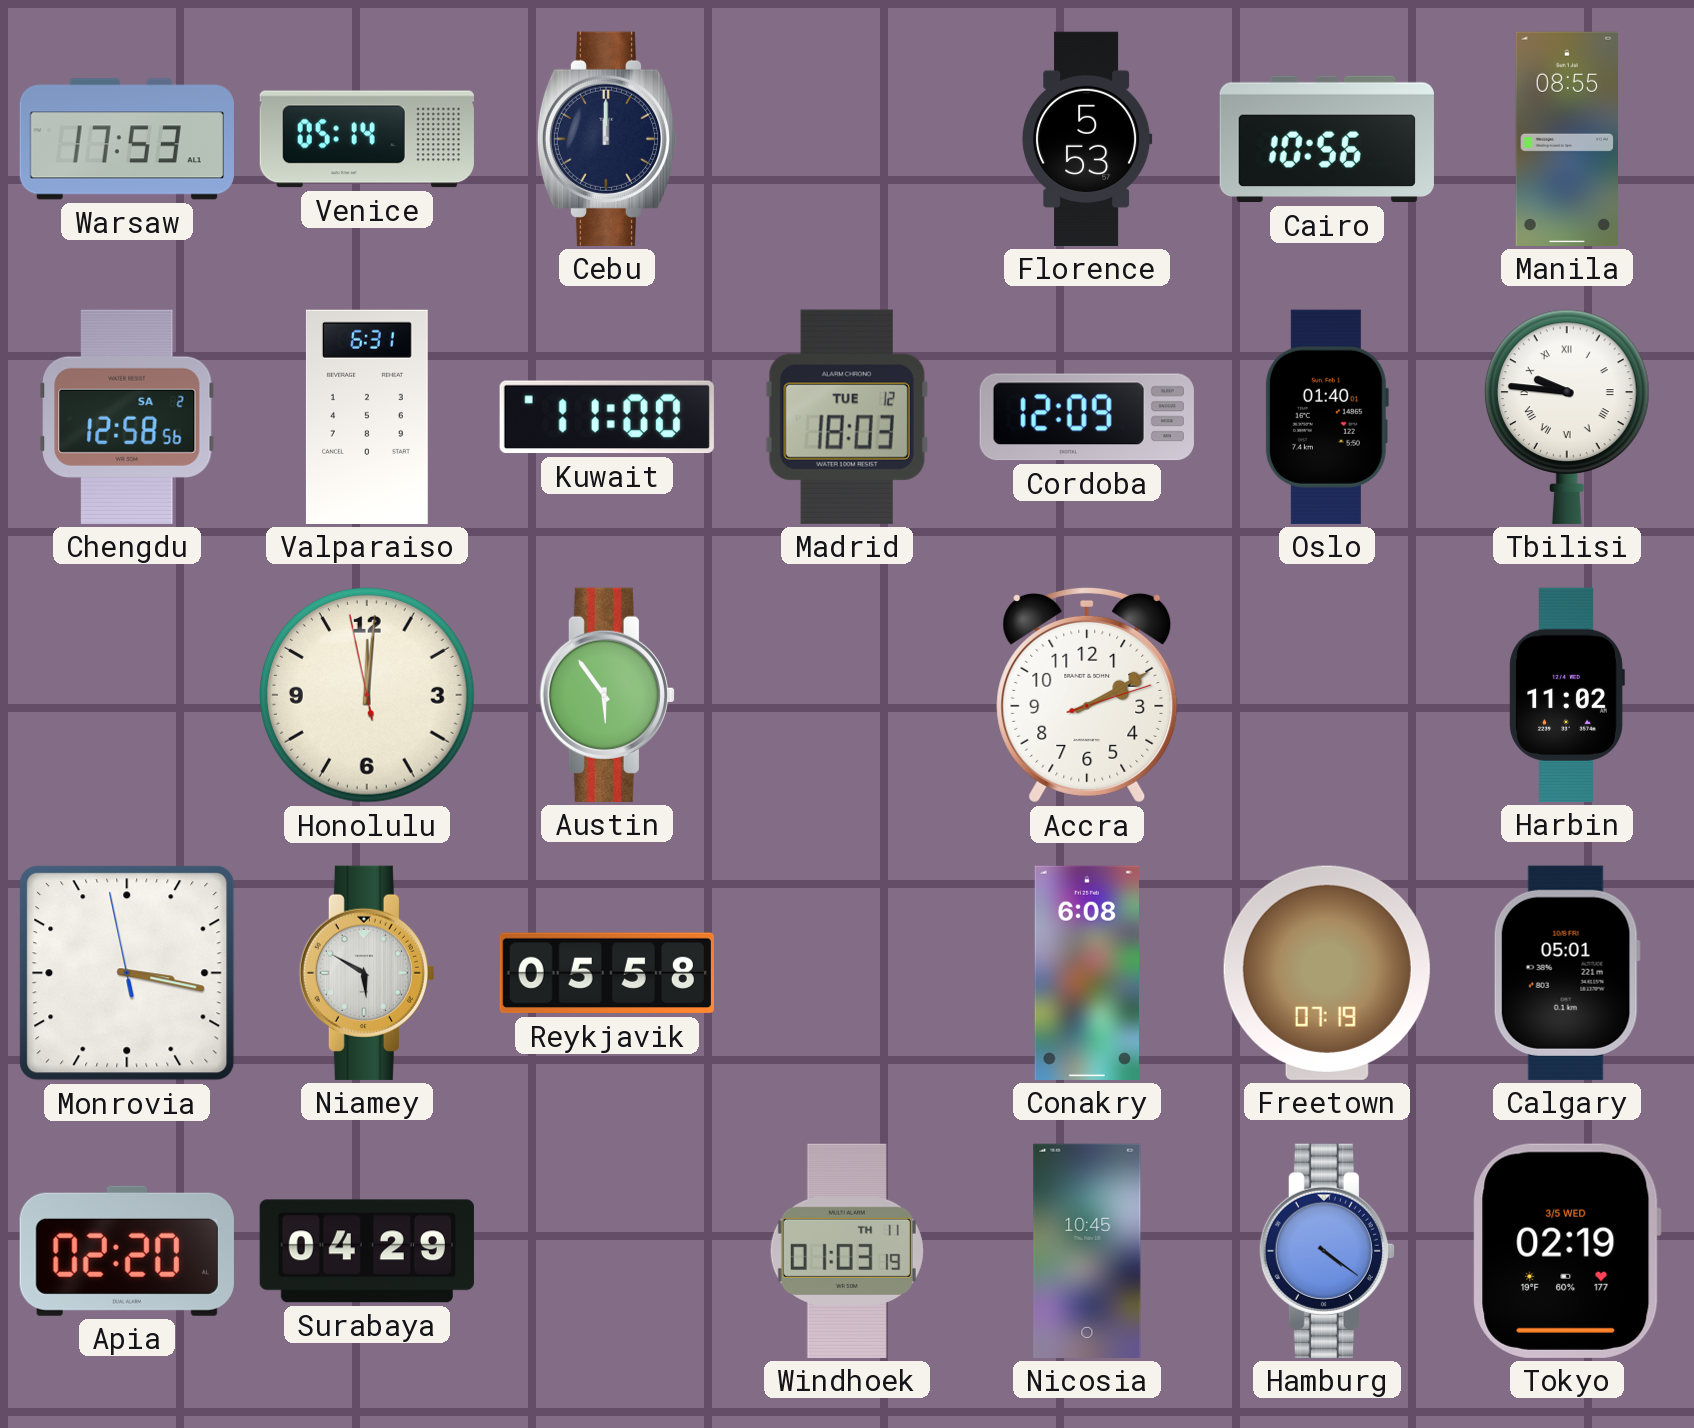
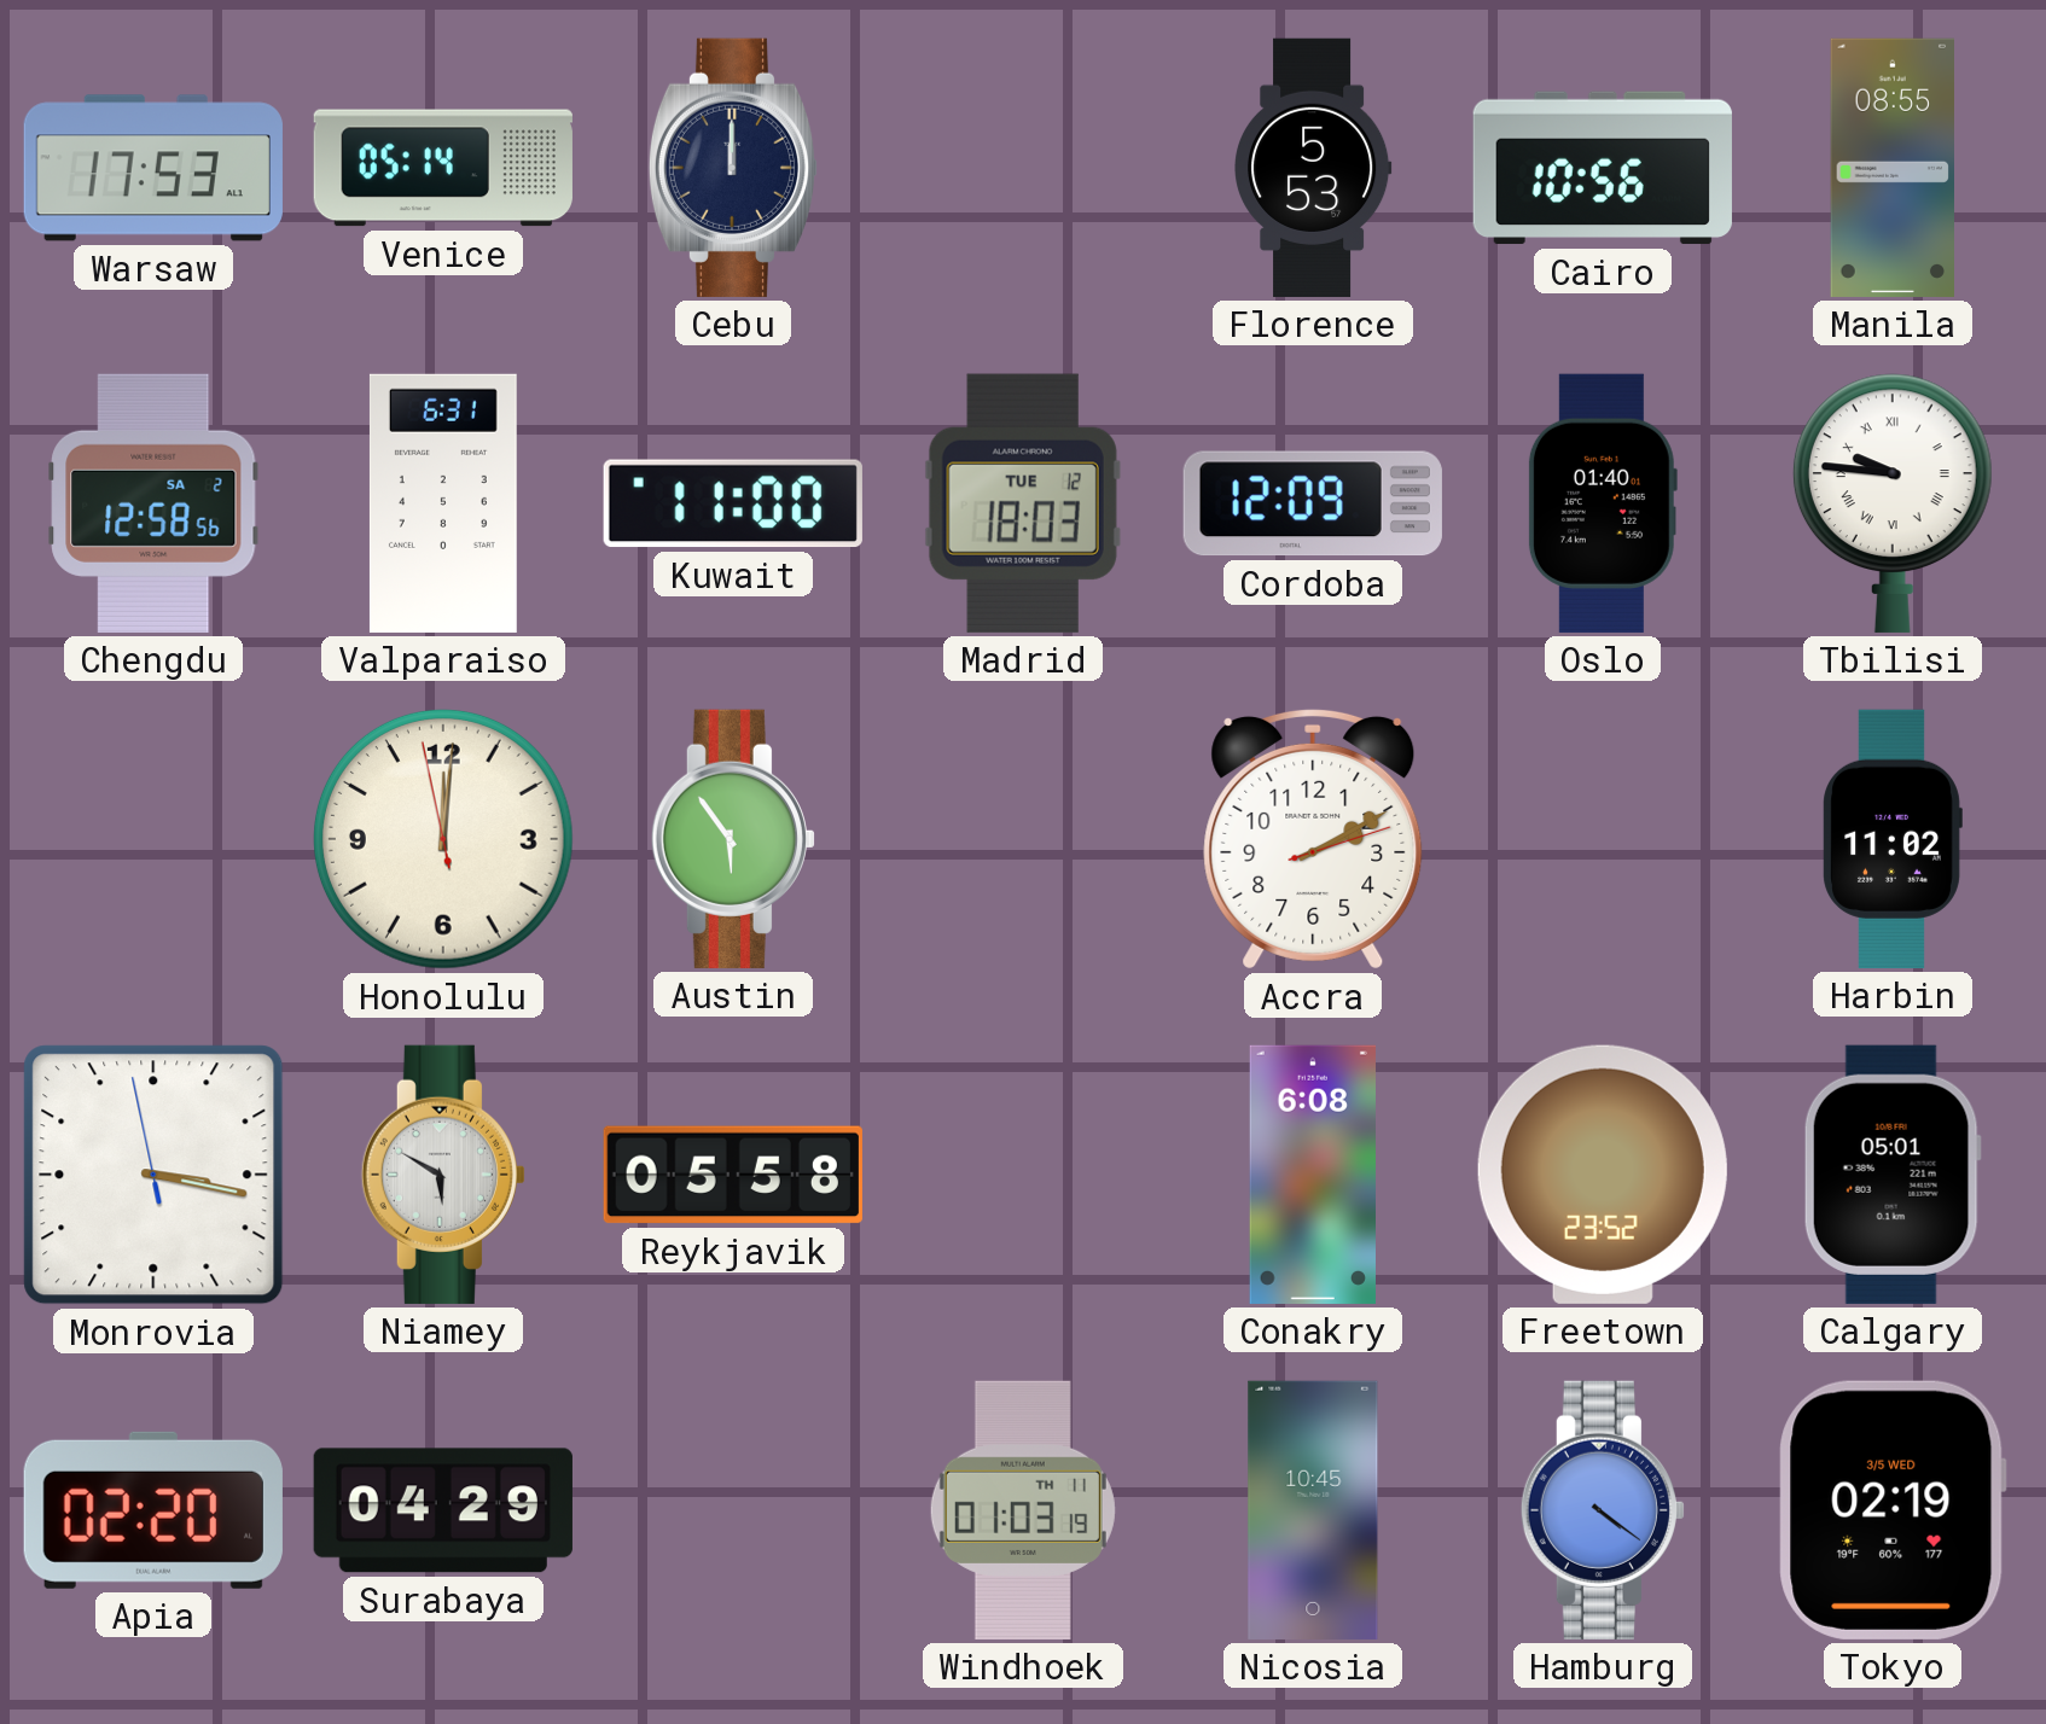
Freetown: 07:19 -> 23:52 (1603, 1175)
